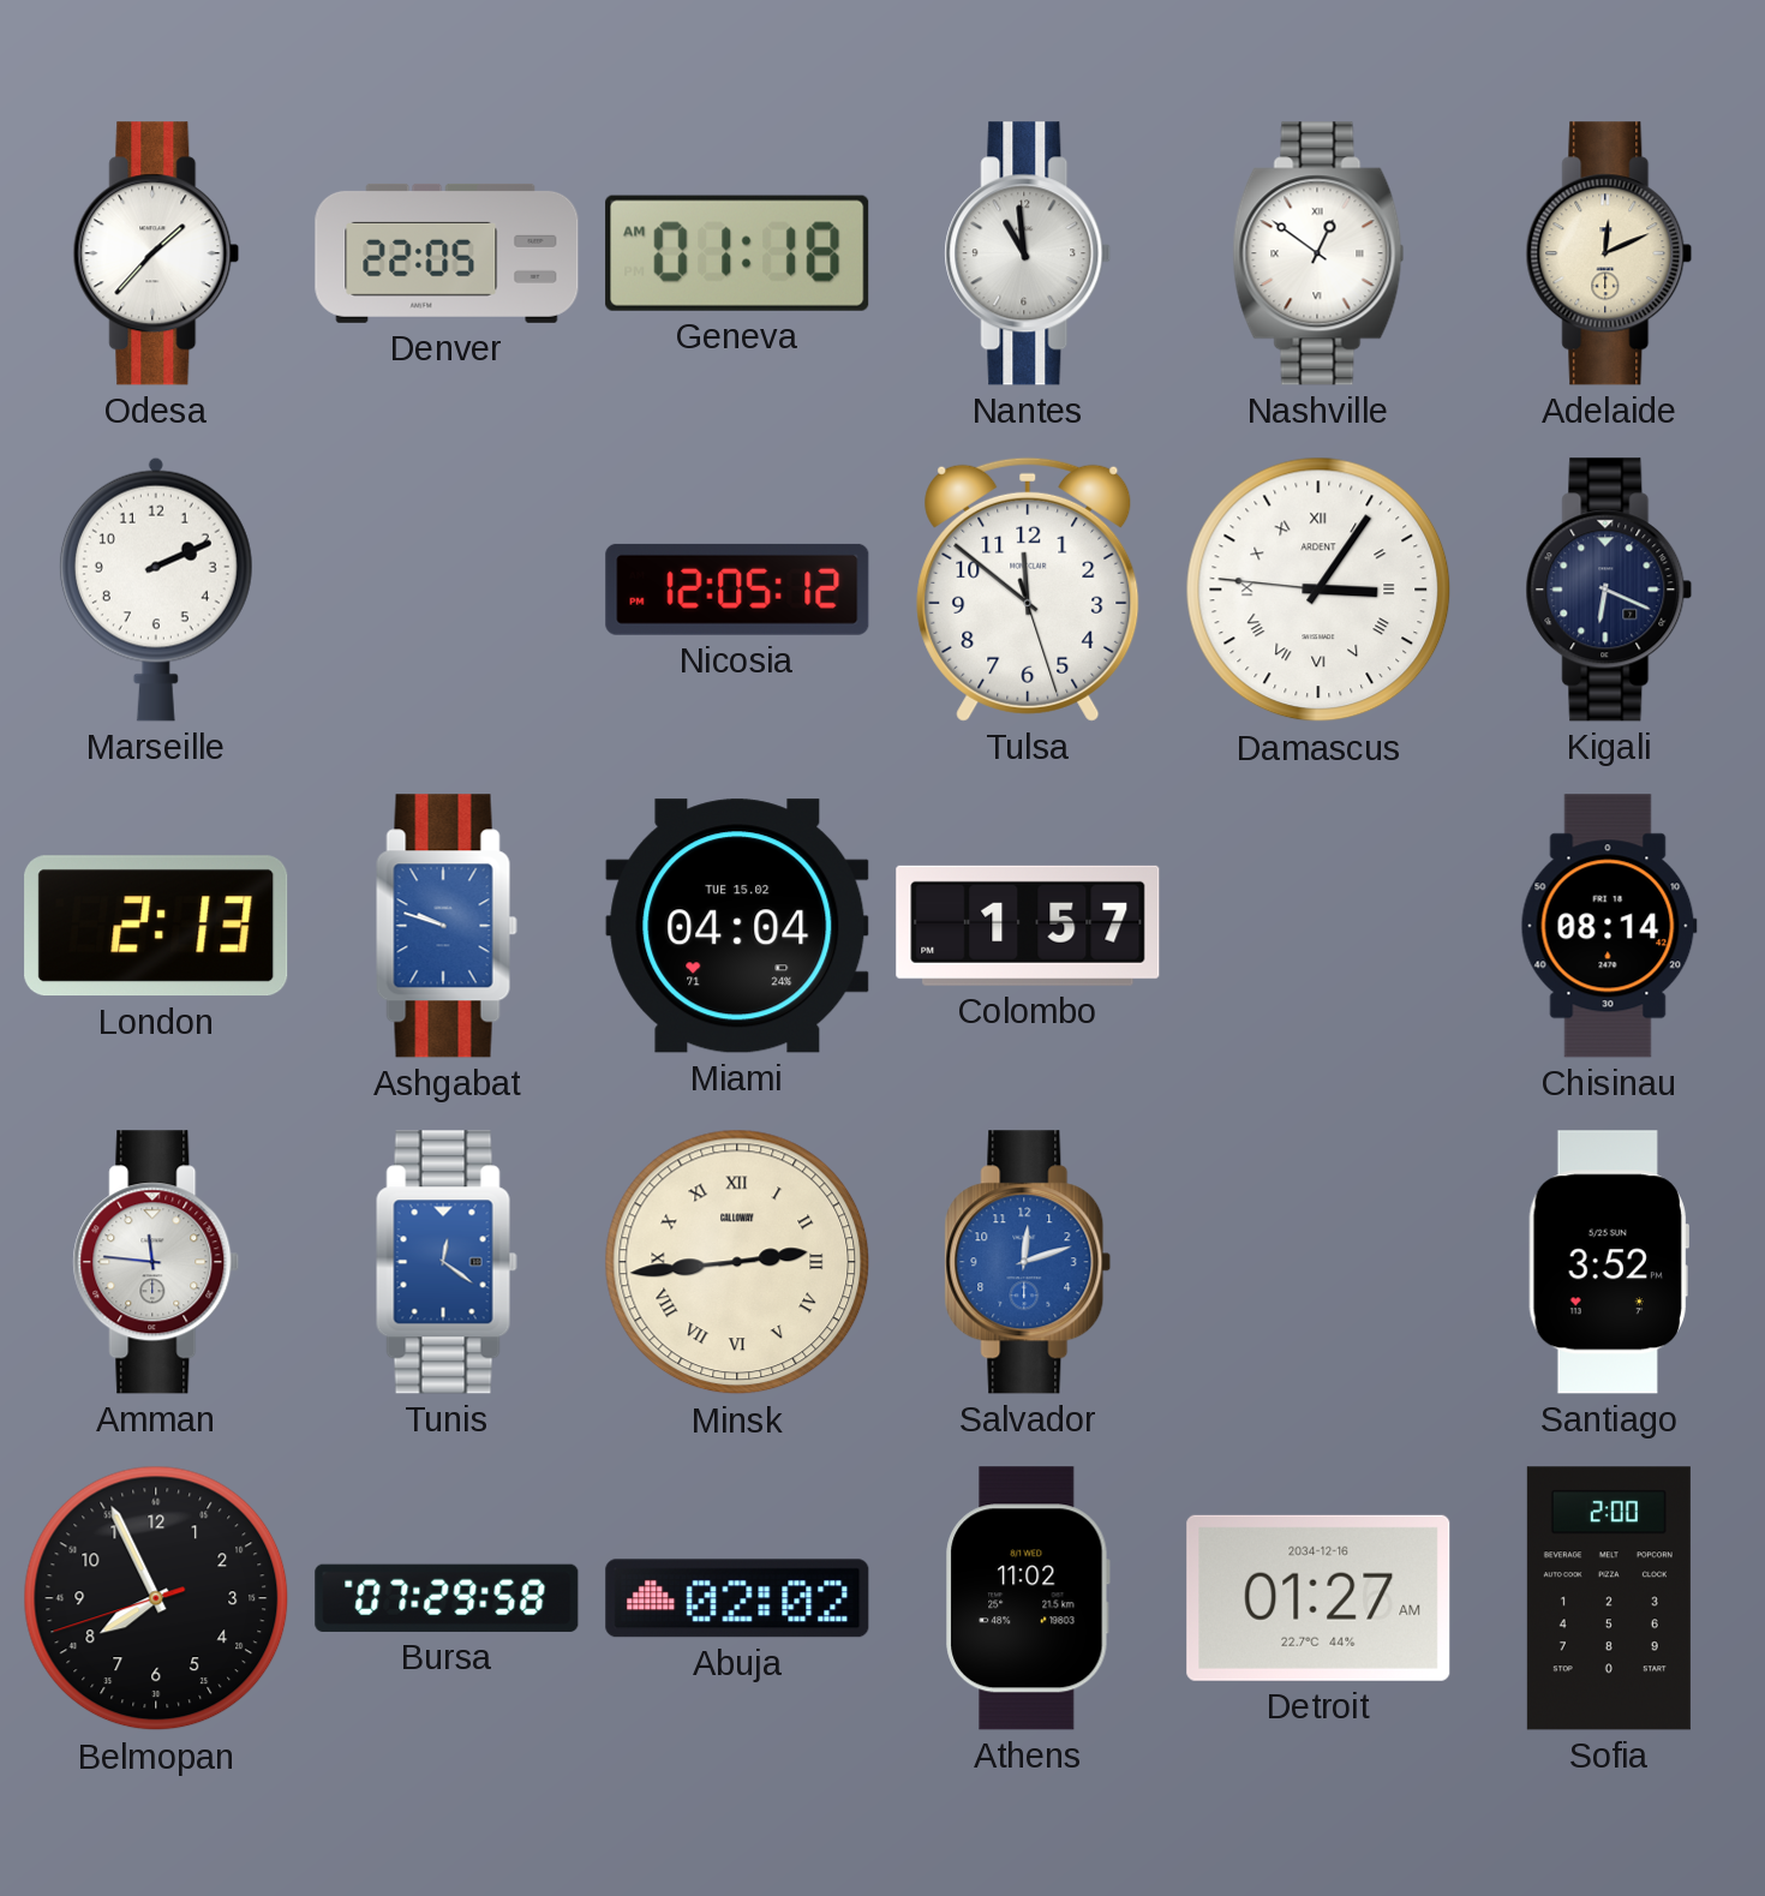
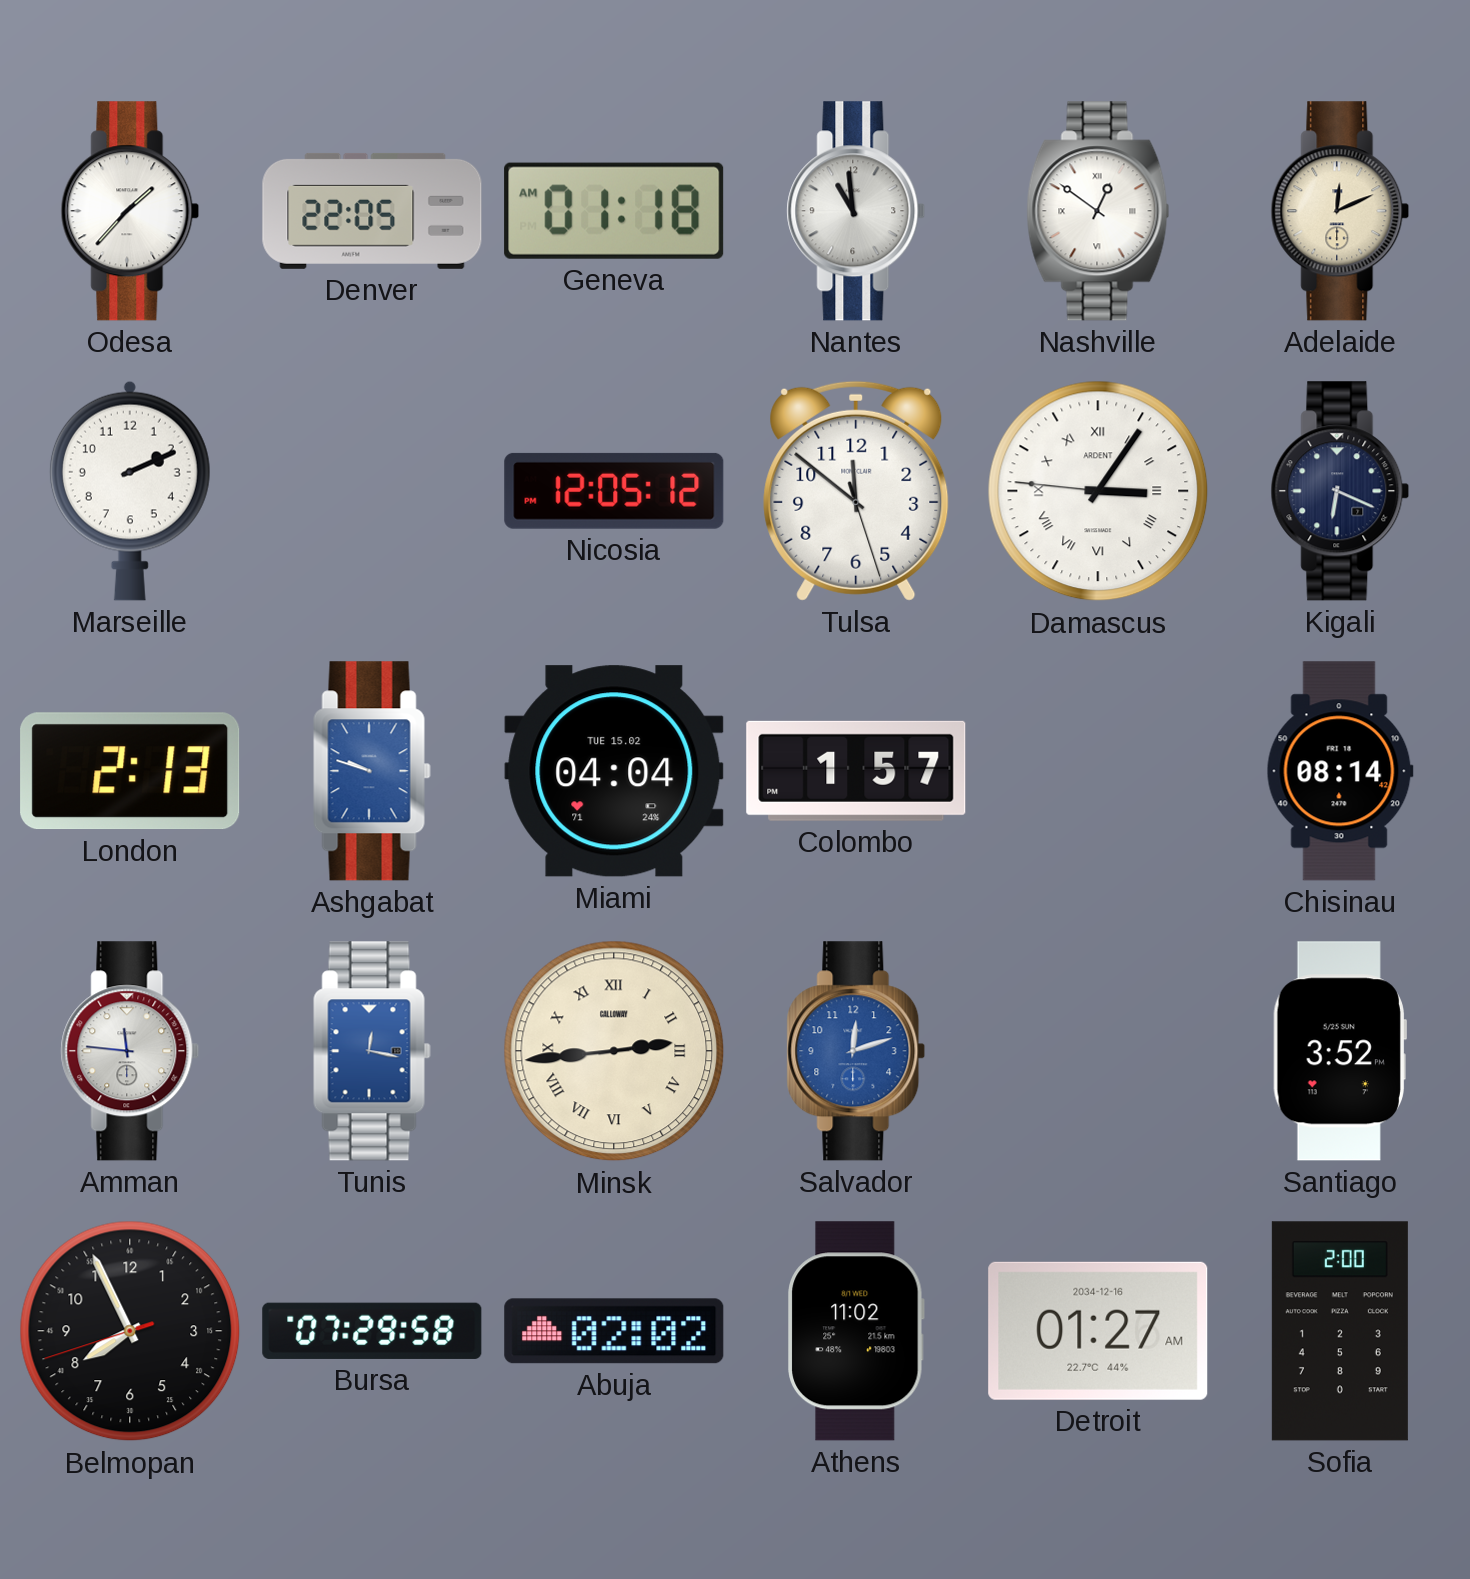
Tunis: 12:21 -> 12:17 (372, 1051)
